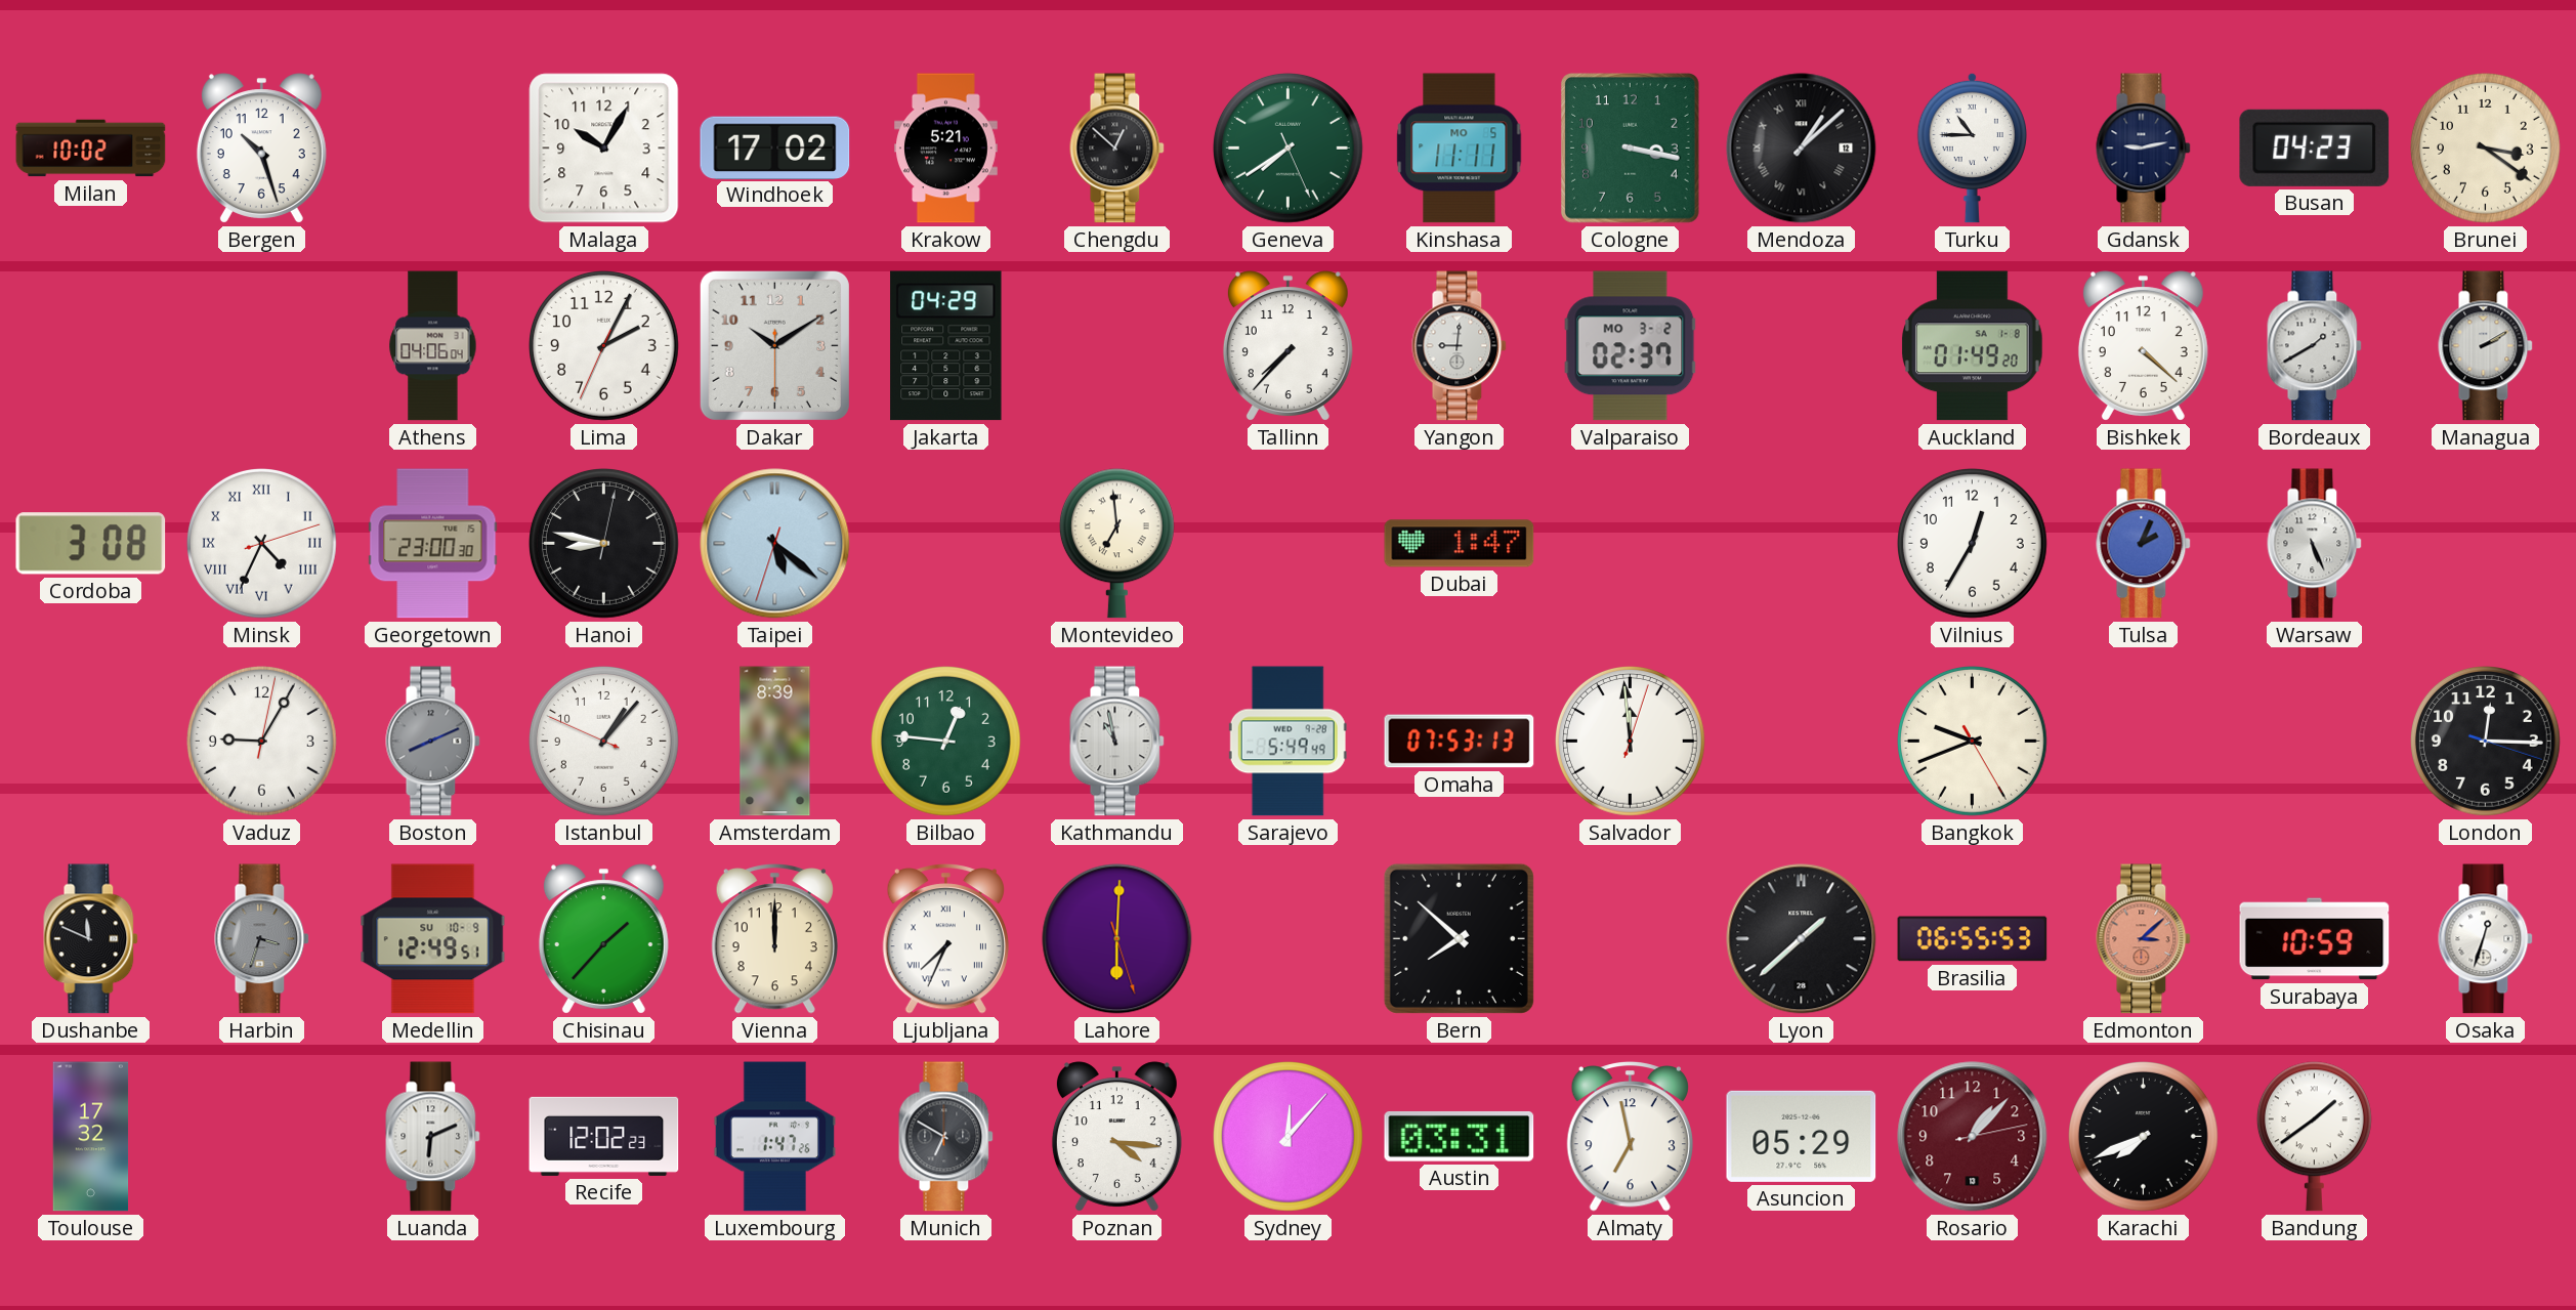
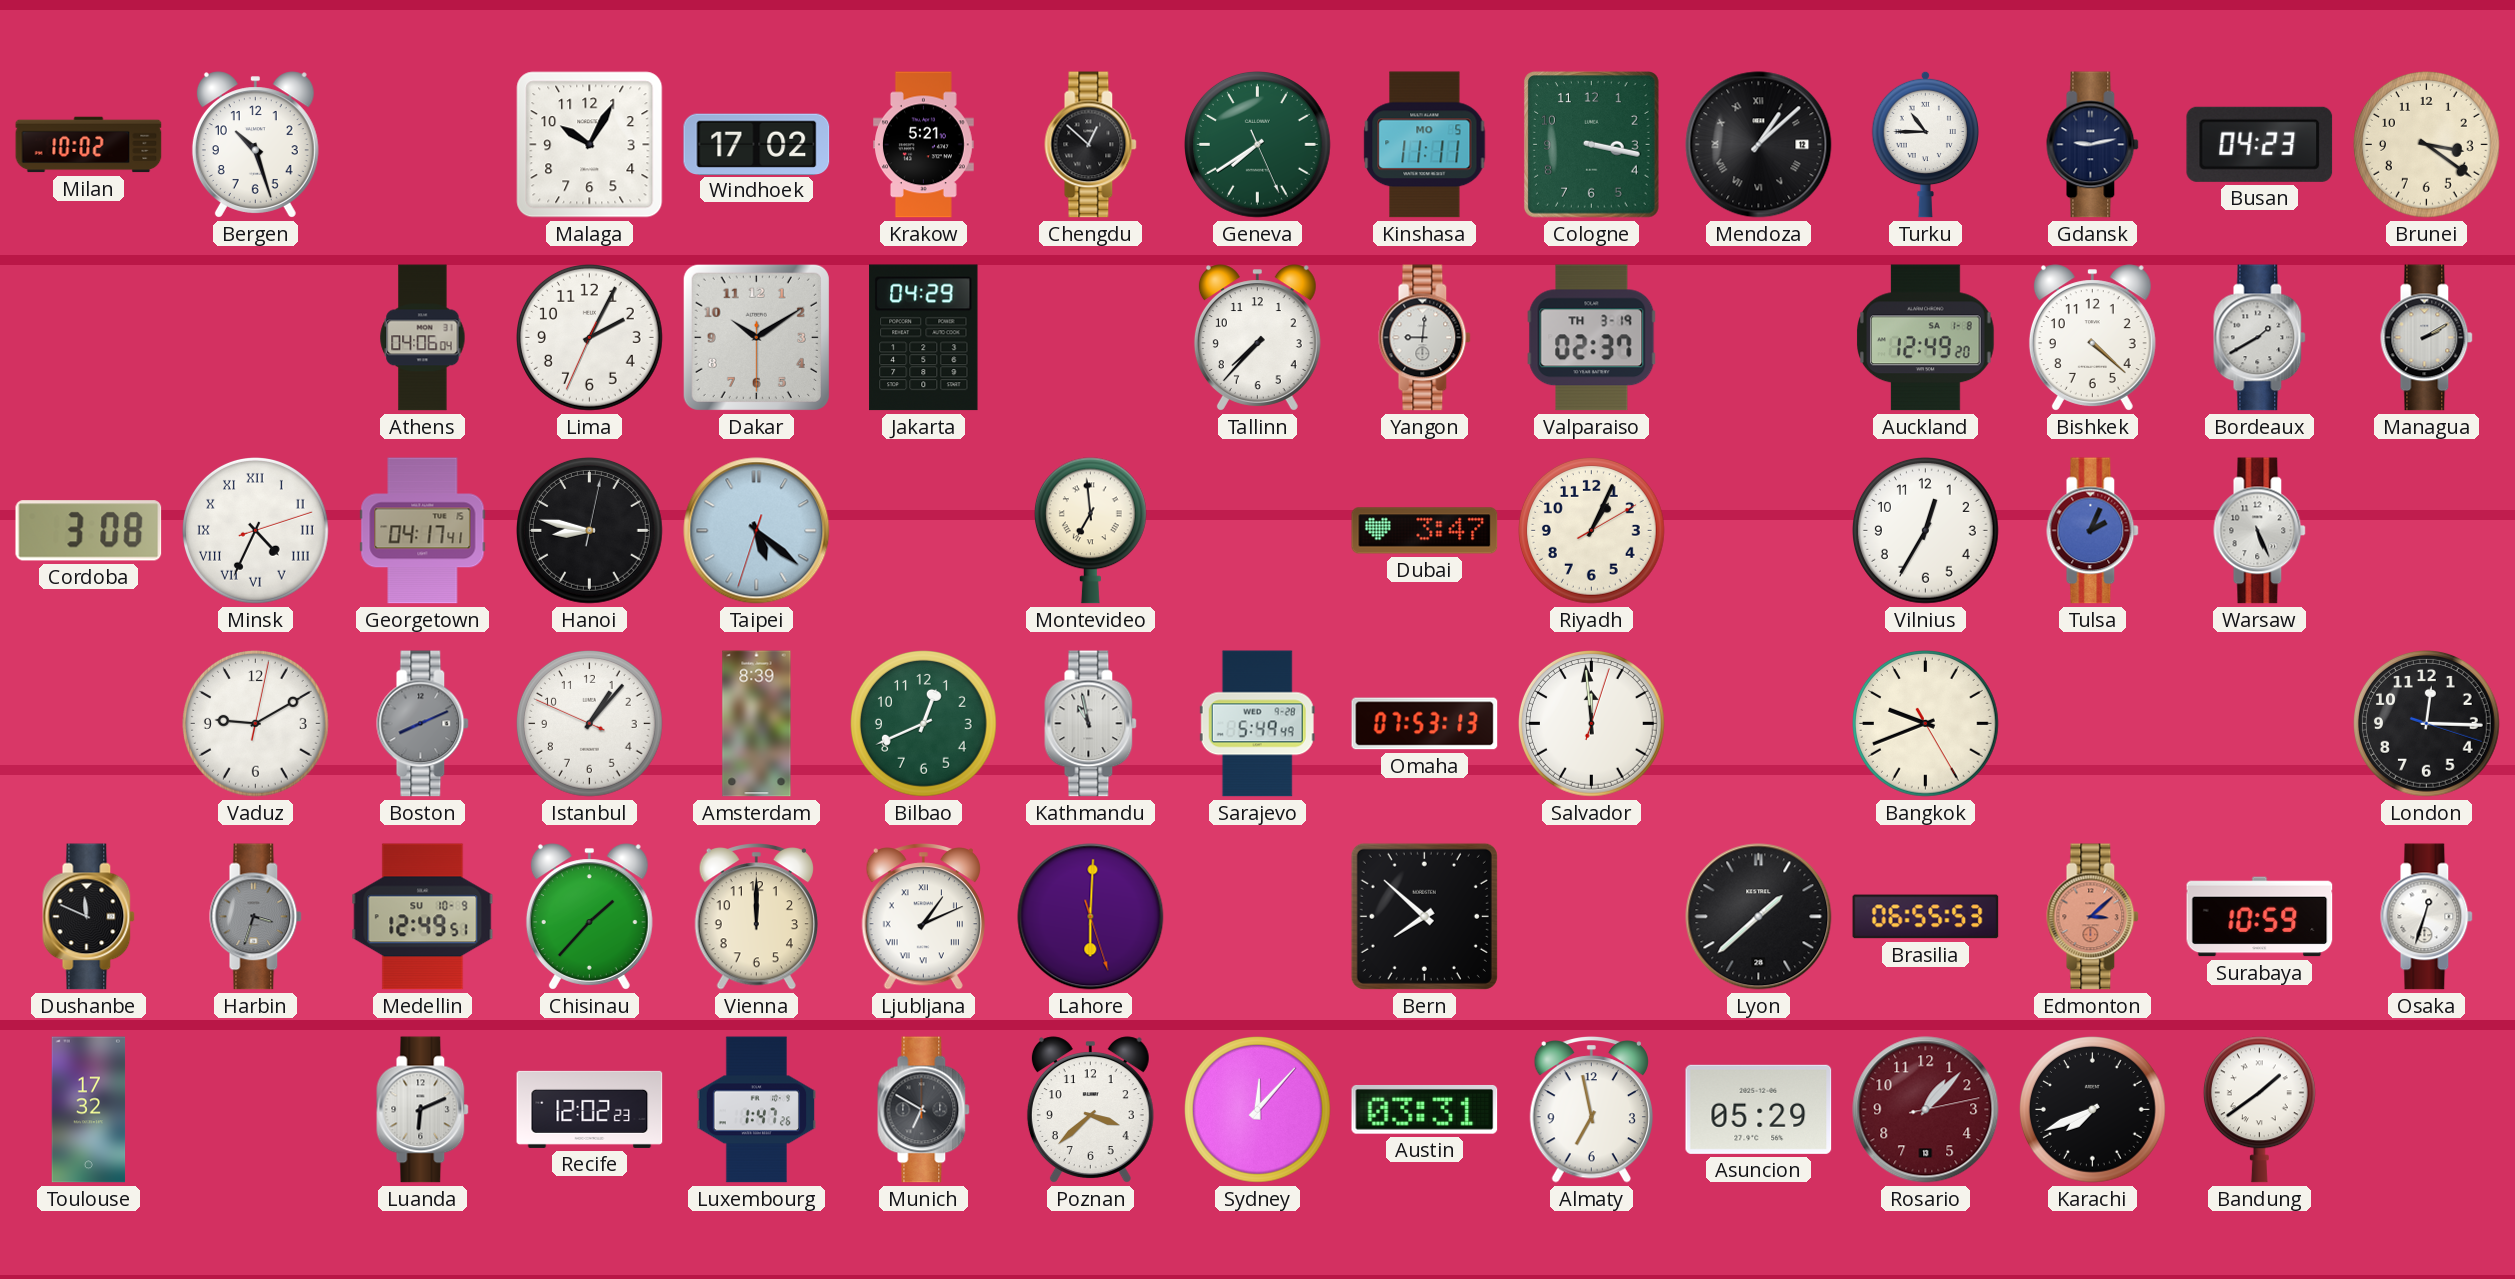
Valparaiso date: MO 3-2 -> TH 3-19 (1592, 338)
Auckland: 01:49 -> 12:49 (1926, 338)
Georgetown: 23:00 -> 04:17 (423, 531)
Dubai: 1:47 -> 3:47 (1425, 531)
Riyadh: none -> 1:04 (1592, 531)
Vaduz: 9:05 -> 9:10 (256, 724)
Bilbao: 12:46 -> 12:41 (924, 724)
Ljubljana: 7:34 -> 1:11 (923, 917)
Poznan: 4:16 -> 3:38 (1090, 1110)
